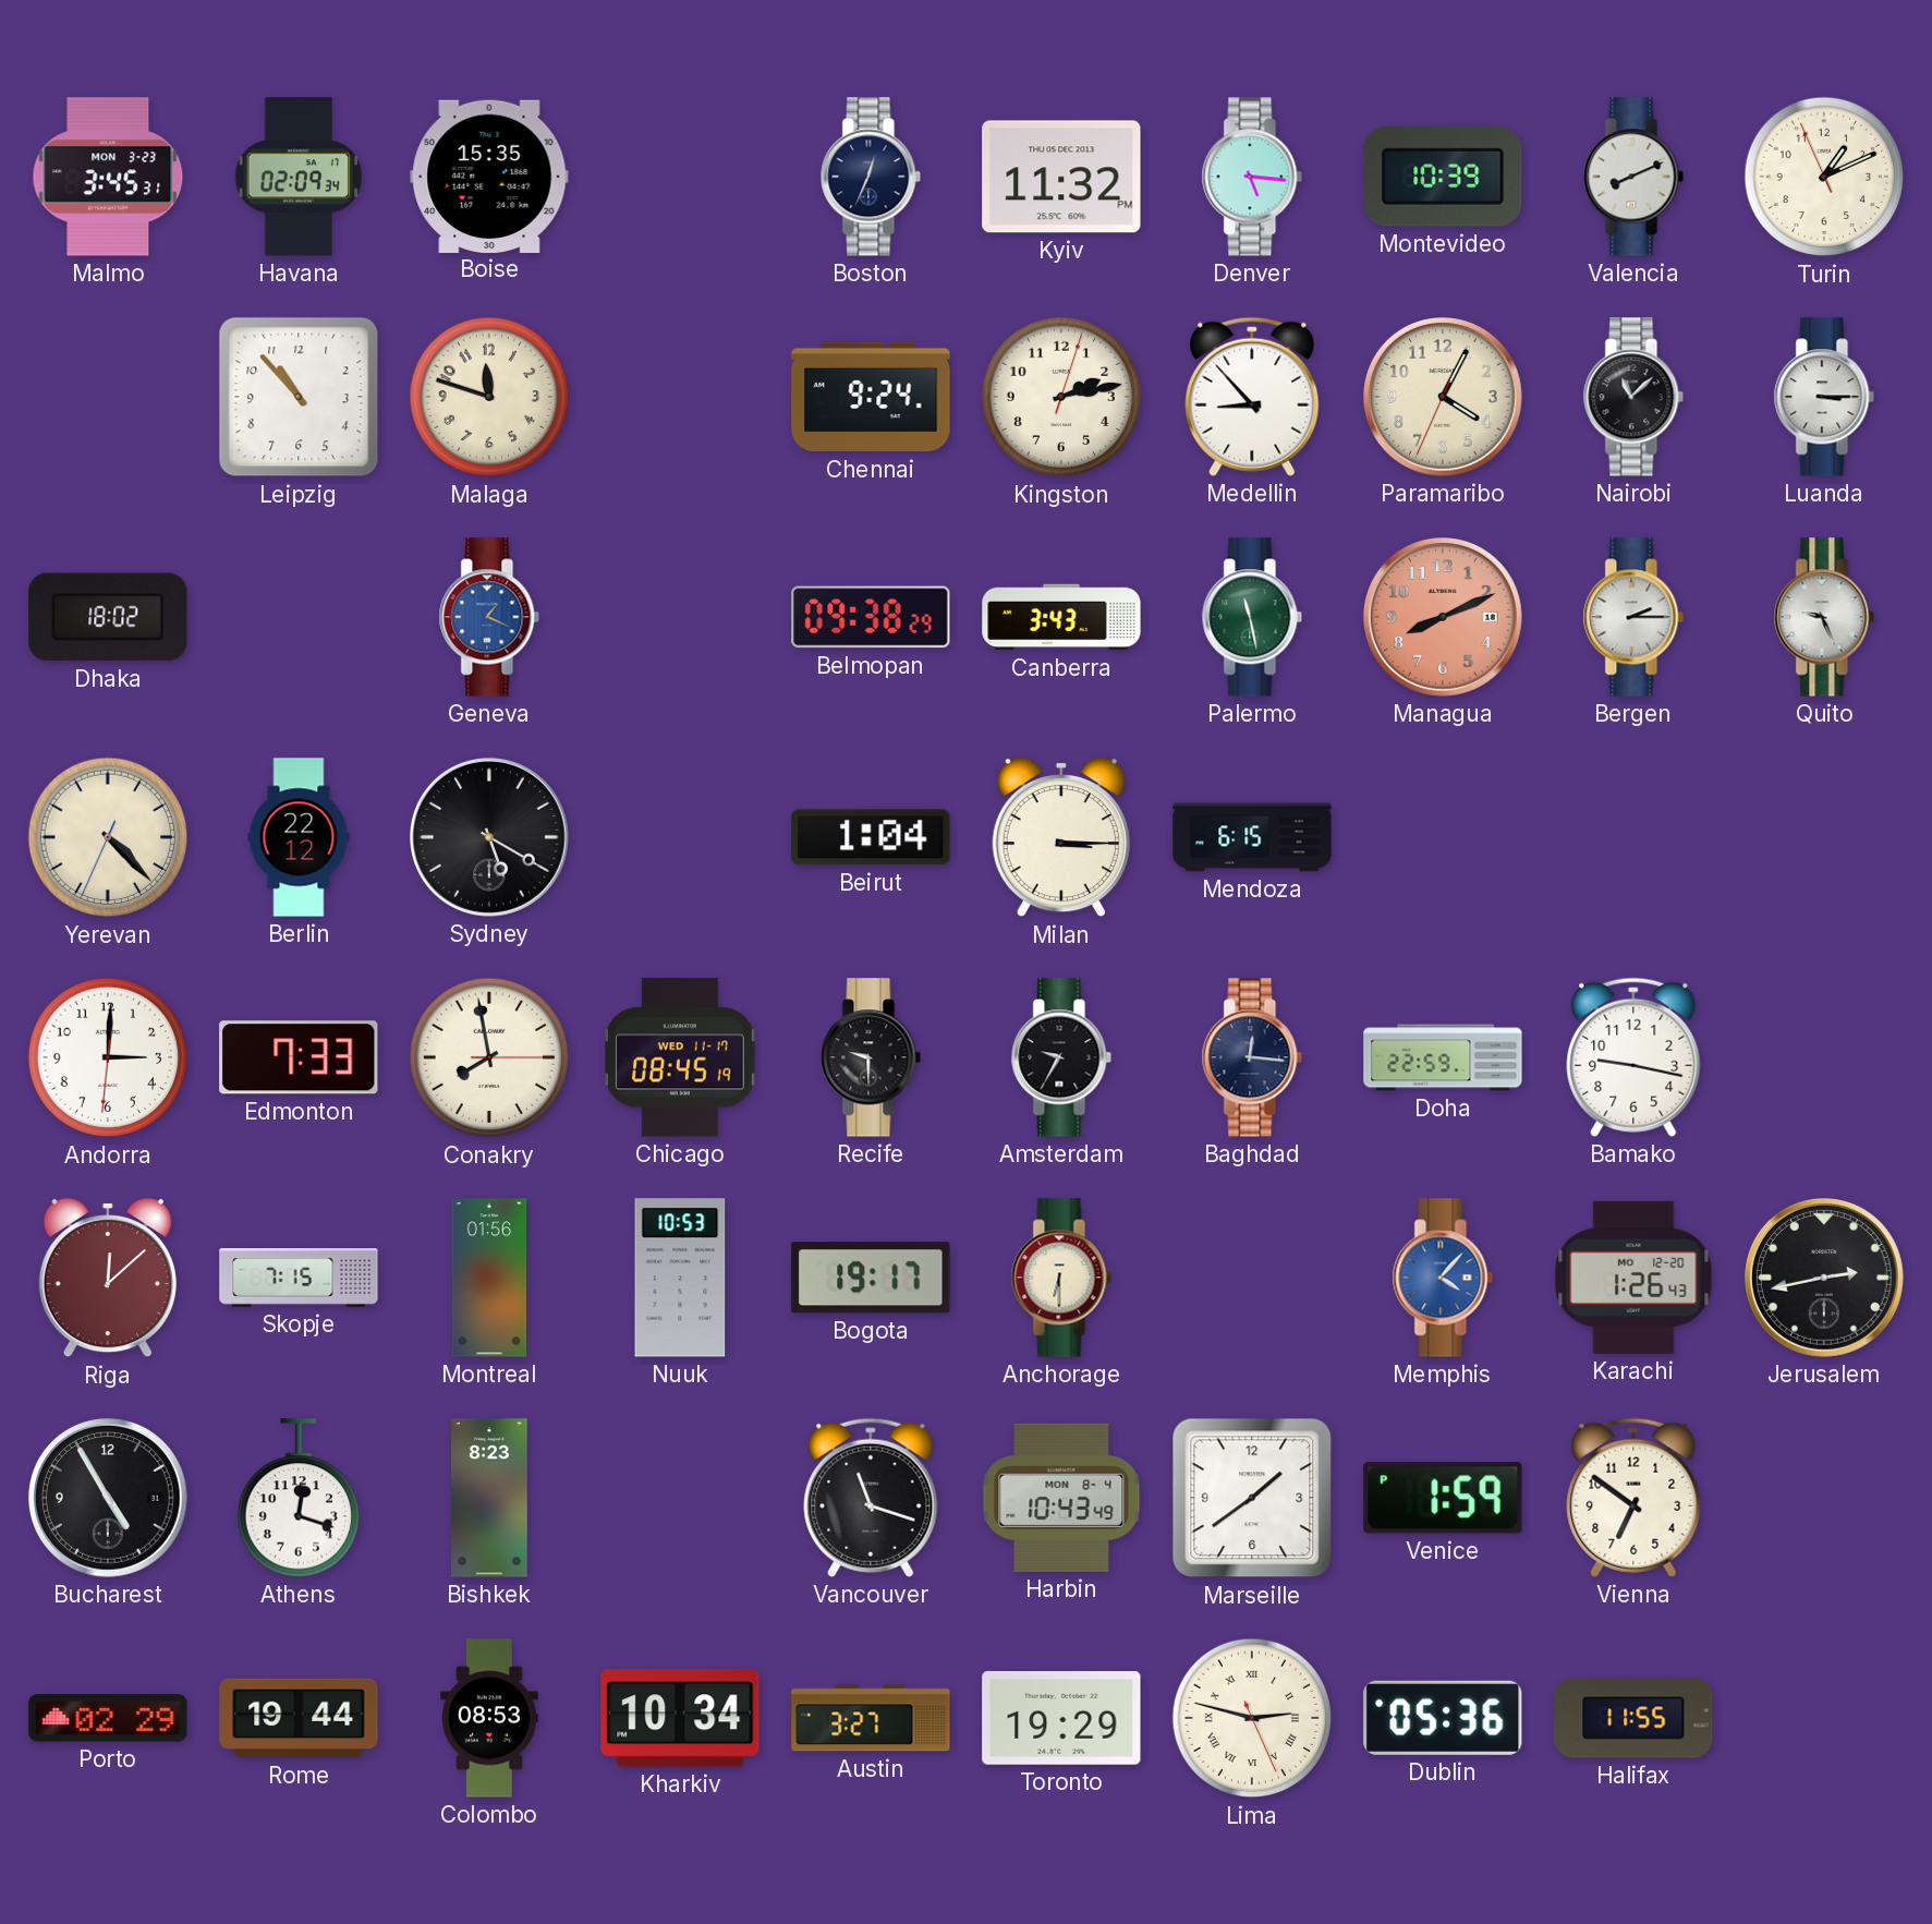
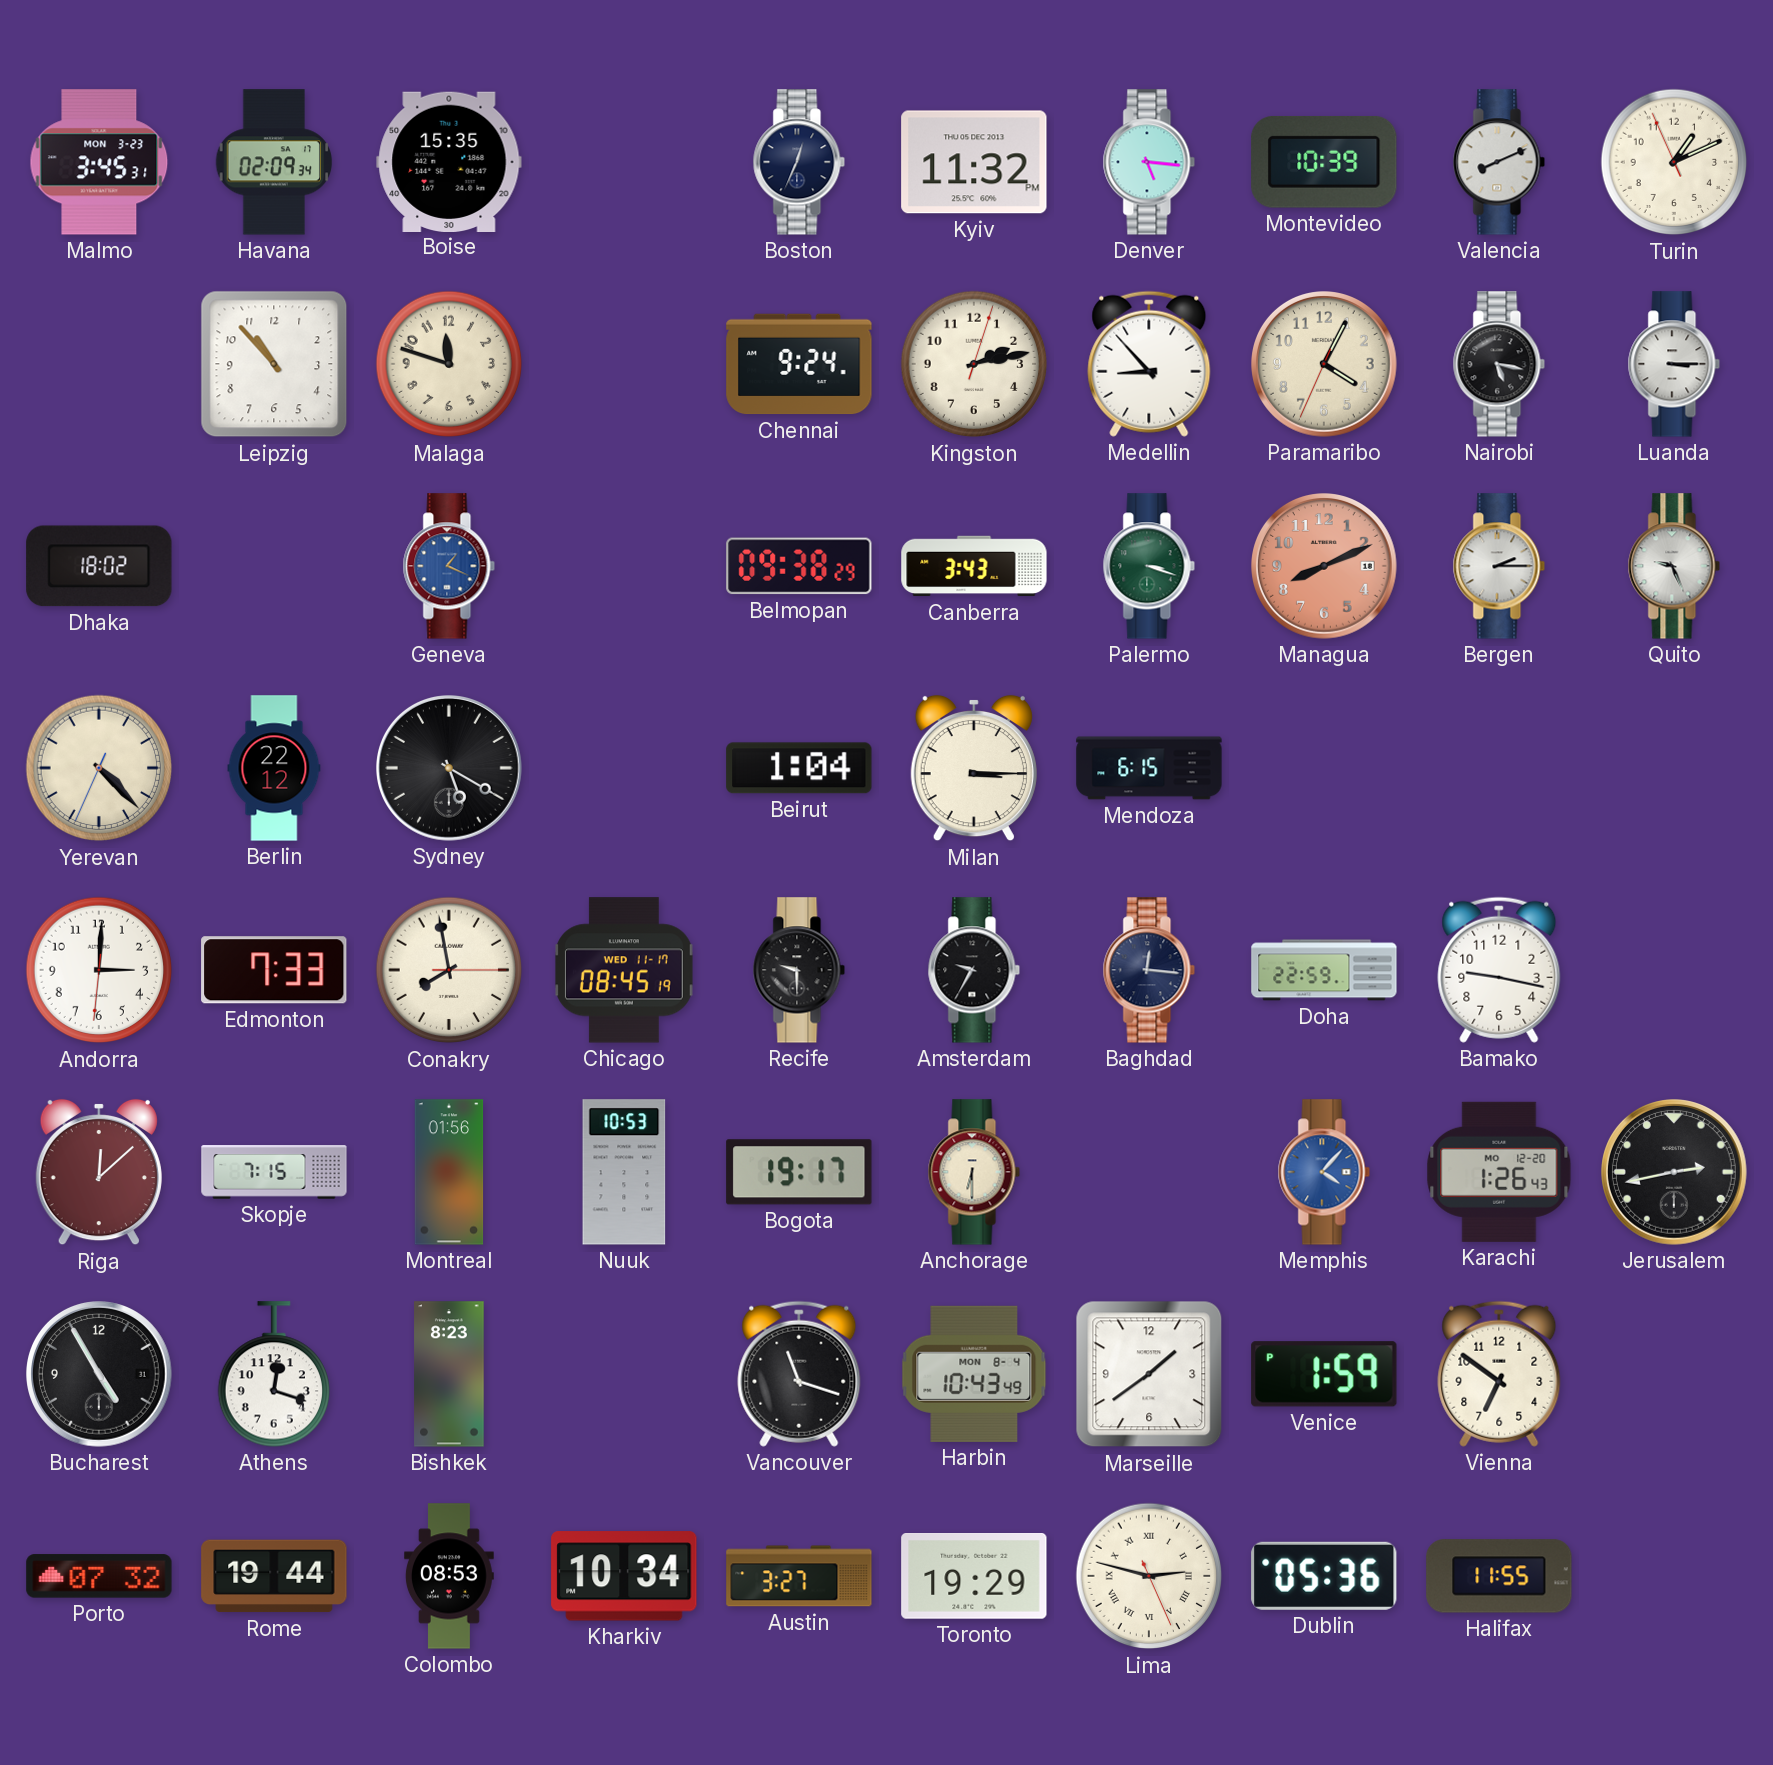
Nairobi: 11:08 -> 5:17 (1499, 364)
Palermo: 11:28 -> 3:18 (1149, 566)
Porto: 02:29 -> 07:32 (99, 1576)
